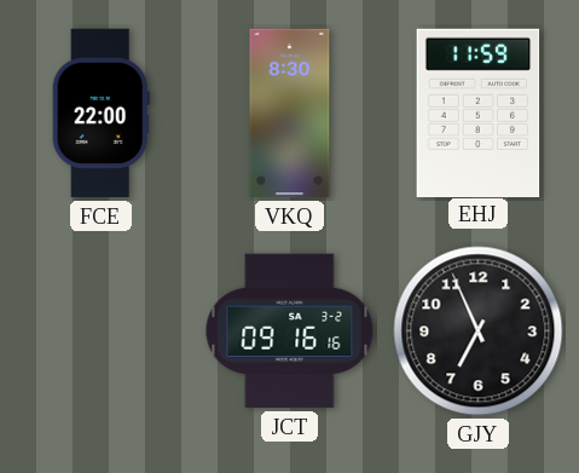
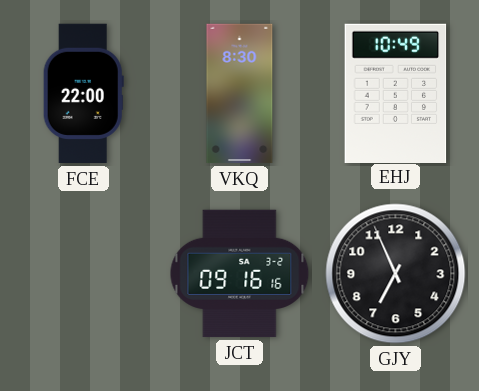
EHJ: 11:59 -> 10:49 (396, 93)
